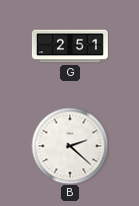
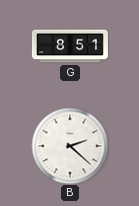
G: 2:51 -> 8:51 (70, 46)
